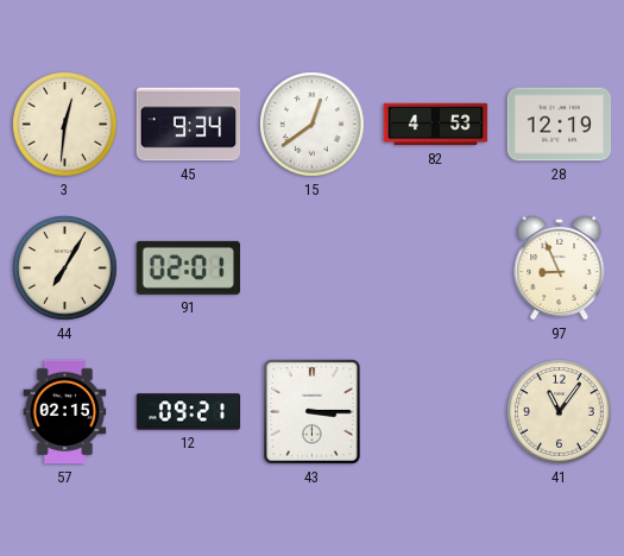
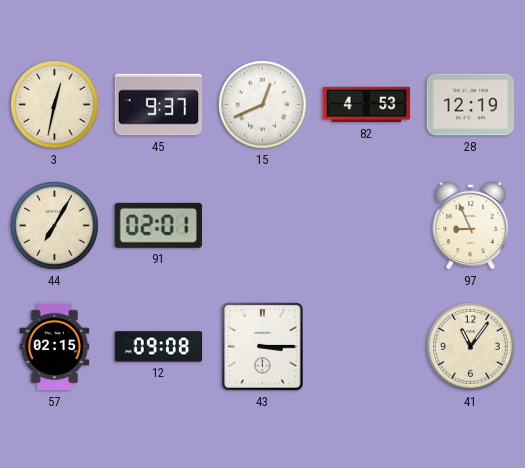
3: 12:31 -> 12:32 (55, 105)
45: 9:34 -> 9:37 (159, 105)
15: 12:39 -> 12:41 (263, 105)
12: 09:21 -> 09:08 (159, 347)
